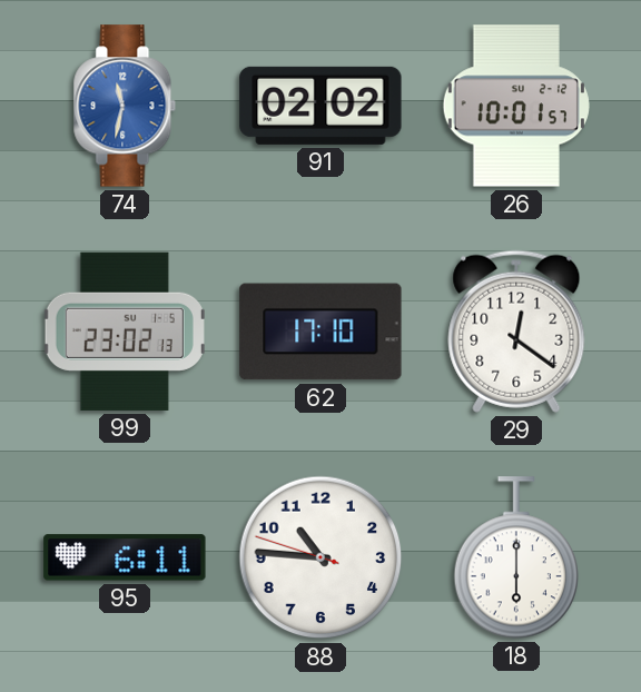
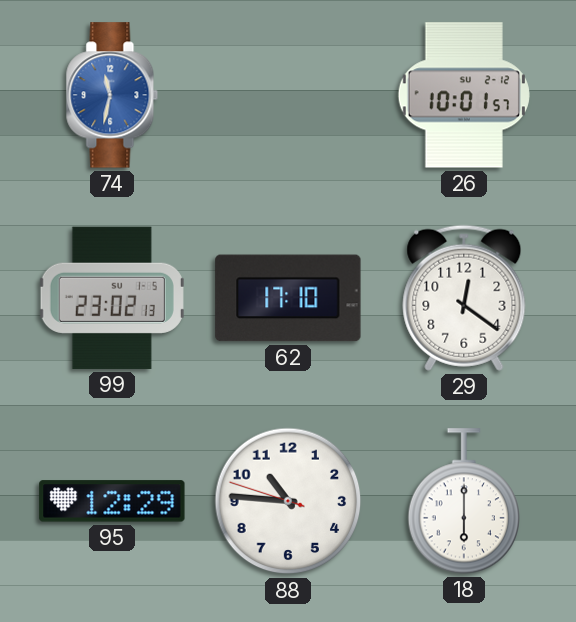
91: 02:02 -> none (320, 106)
95: 6:11 -> 12:29 (112, 501)
